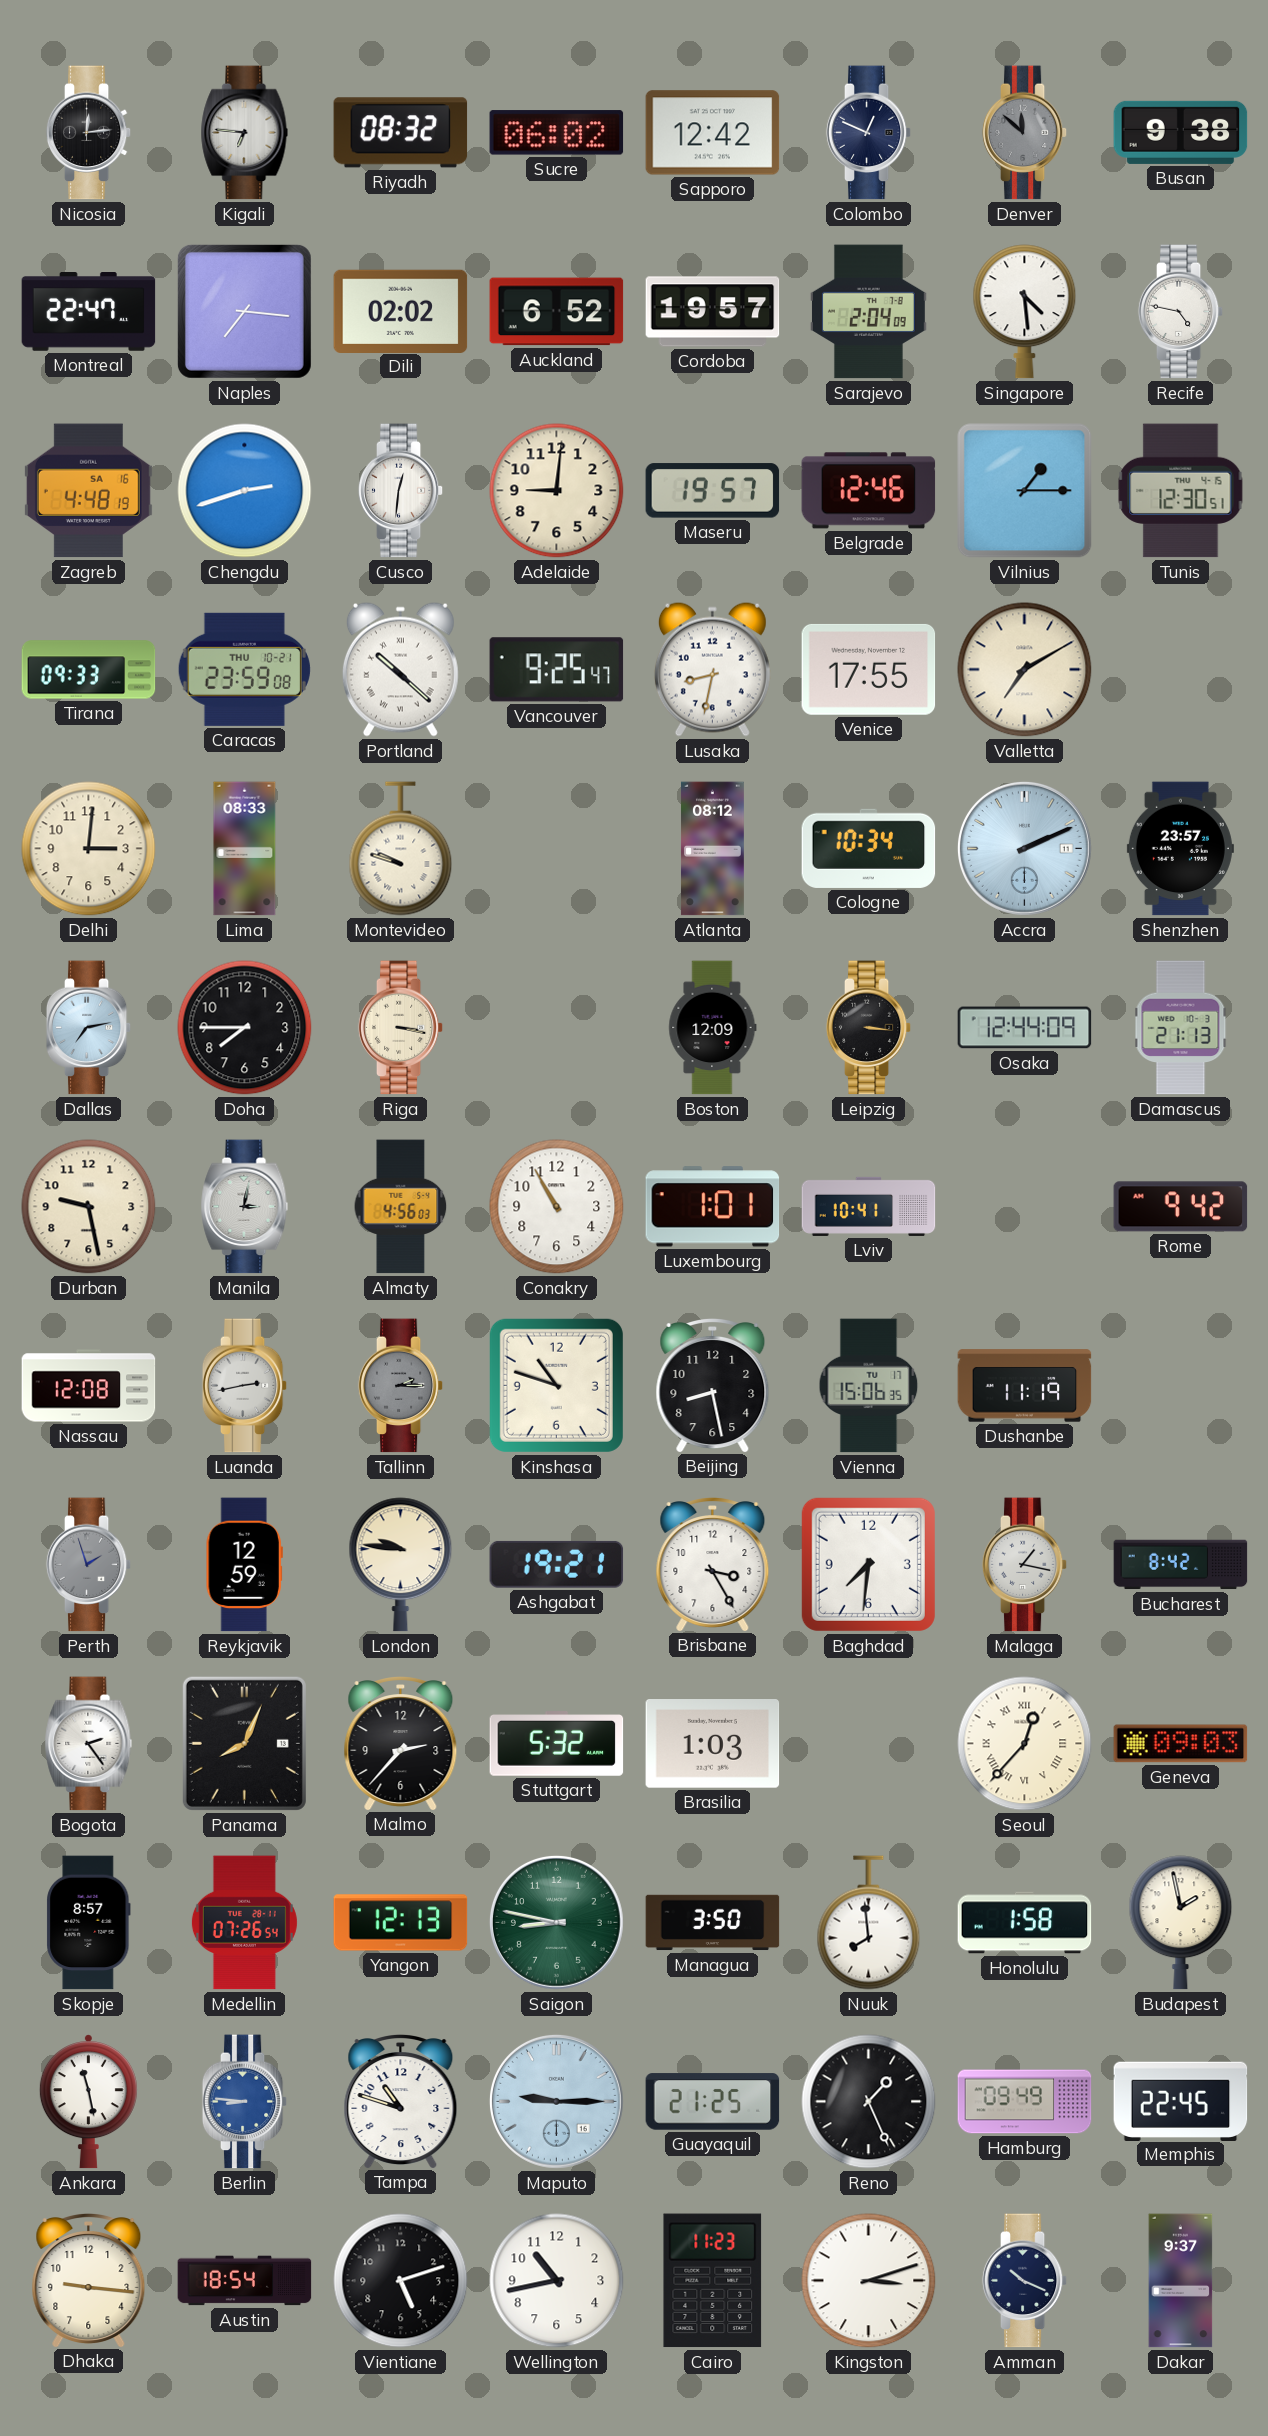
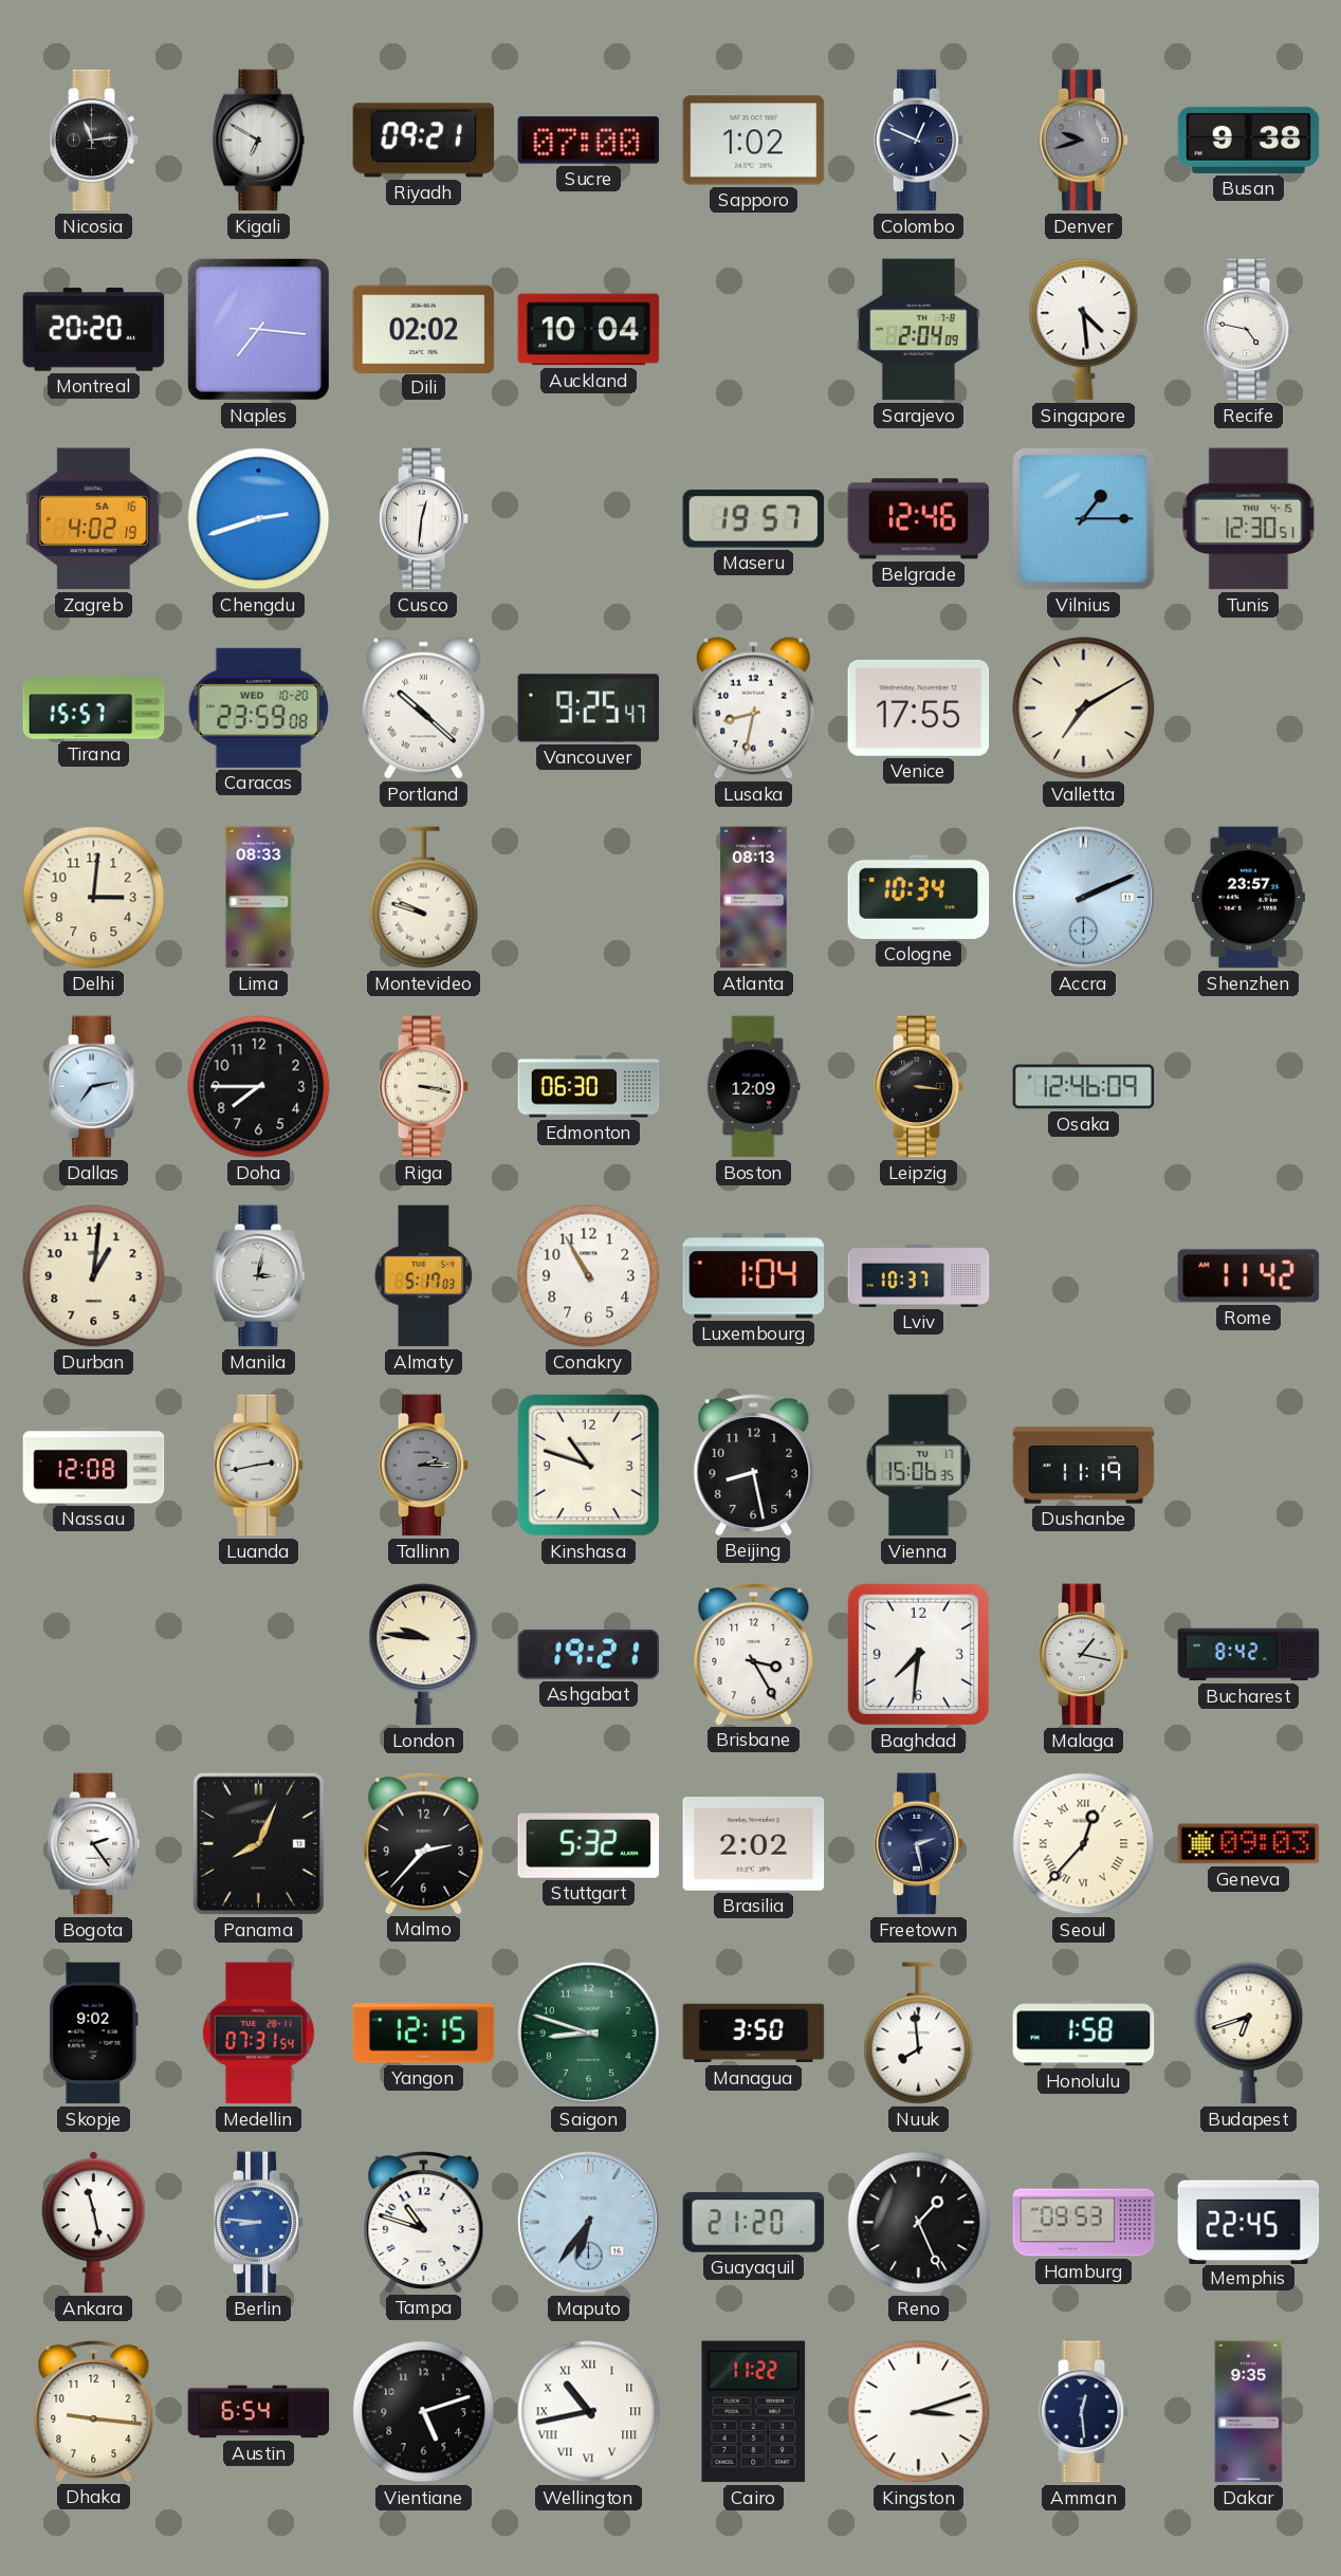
Nicosia: 12:14 -> 11:14 (94, 141)
Kigali: 6:46 -> 6:50 (259, 141)
Riyadh: 08:32 -> 09:21 (424, 141)
Sucre: 06:02 -> 07:00 (589, 141)
Sapporo: 12:42 -> 1:02 (754, 141)
Denver: 11:52 -> 9:42 (1084, 141)
Montreal: 22:47 -> 20:20 (94, 330)
Auckland: 6:52 -> 10:04 (589, 330)
Cordoba: 19:57 -> none (713, 312)
Zagreb: 4:48 -> 4:02 (93, 519)
Adelaide: 9:01 -> none (557, 491)
Tirana: 09:33 -> 15:57 (94, 709)
Caracas date: THU 10-21 -> WED 10-20 (258, 707)
Atlanta: 08:12 -> 08:13 (753, 898)
Edmonton: none -> 06:30 (589, 1087)
Osaka: 12:44 -> 12:46 (1084, 1087)
Damascus: 21:13 -> none (1181, 1028)
Durban: 9:28 -> 1:01 (94, 1276)
Almaty: 4:56 -> 5:17 (424, 1276)
Luxembourg: 1:01 -> 1:04 (754, 1276)
Lviv: 10:41 -> 10:37 (919, 1275)
Rome: 9:42 -> 11:42 (1249, 1276)
Perth: 1:57 -> none (89, 1565)
Reykjavik: 12:59 -> none (244, 1565)
Brasilia: 1:03 -> 2:02 (754, 1844)
Freetown: none -> 2:28 (919, 1844)
Skopje: 8:57 -> 9:02 (94, 2034)
Medellin: 07:26 -> 07:31 (258, 2034)
Yangon: 12:13 -> 12:15 (424, 2034)
Saigon: 8:47 -> 8:48 (588, 2032)
Budapest: 1:58 -> 6:42 (1249, 2034)
Maputo: 9:15 -> 6:36 (588, 2222)
Guayaquil: 21:25 -> 21:20 (754, 2223)
Hamburg: 09:49 -> 09:53 (1084, 2223)
Austin: 18:54 -> 6:54 (259, 2412)
Wellington numerals: Arabic -> Roman (589, 2412)
Cairo: 11:23 -> 11:22 (754, 2412)
Amman: 10:19 -> 12:29 (1084, 2412)
Dakar: 9:37 -> 9:35 (1249, 2412)
